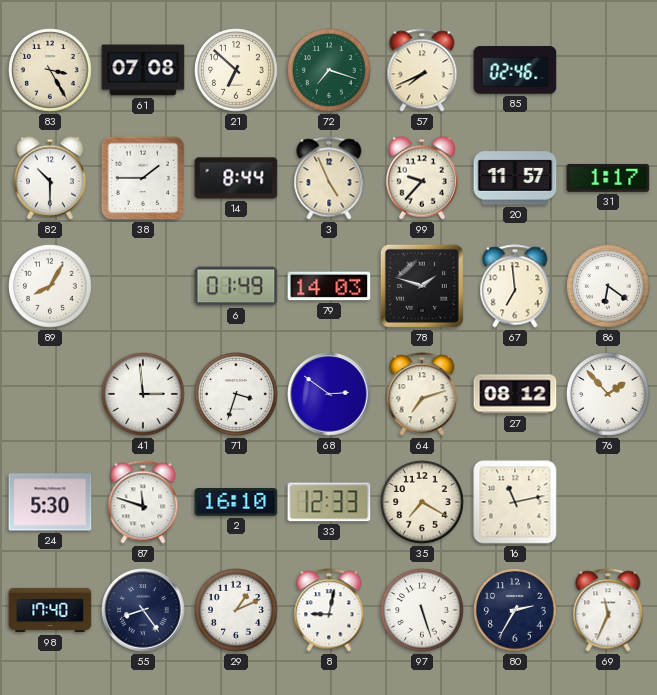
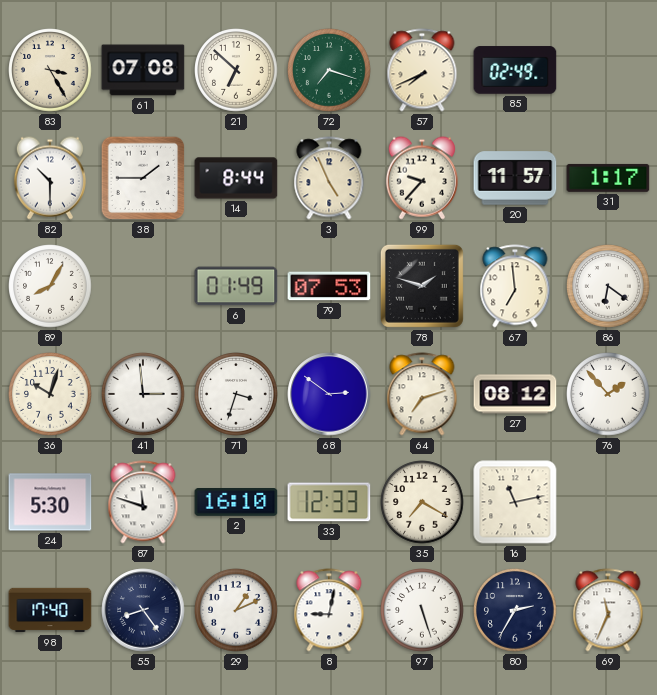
85: 02:46 -> 02:49 (515, 70)
79: 14:03 -> 07:53 (329, 286)
36: none -> 10:03 (50, 394)
